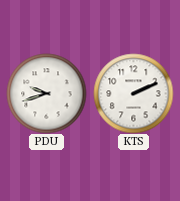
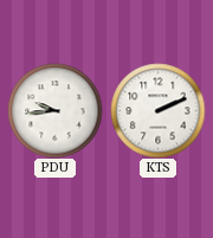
PDU: 9:42 -> 9:44 (54, 110)
